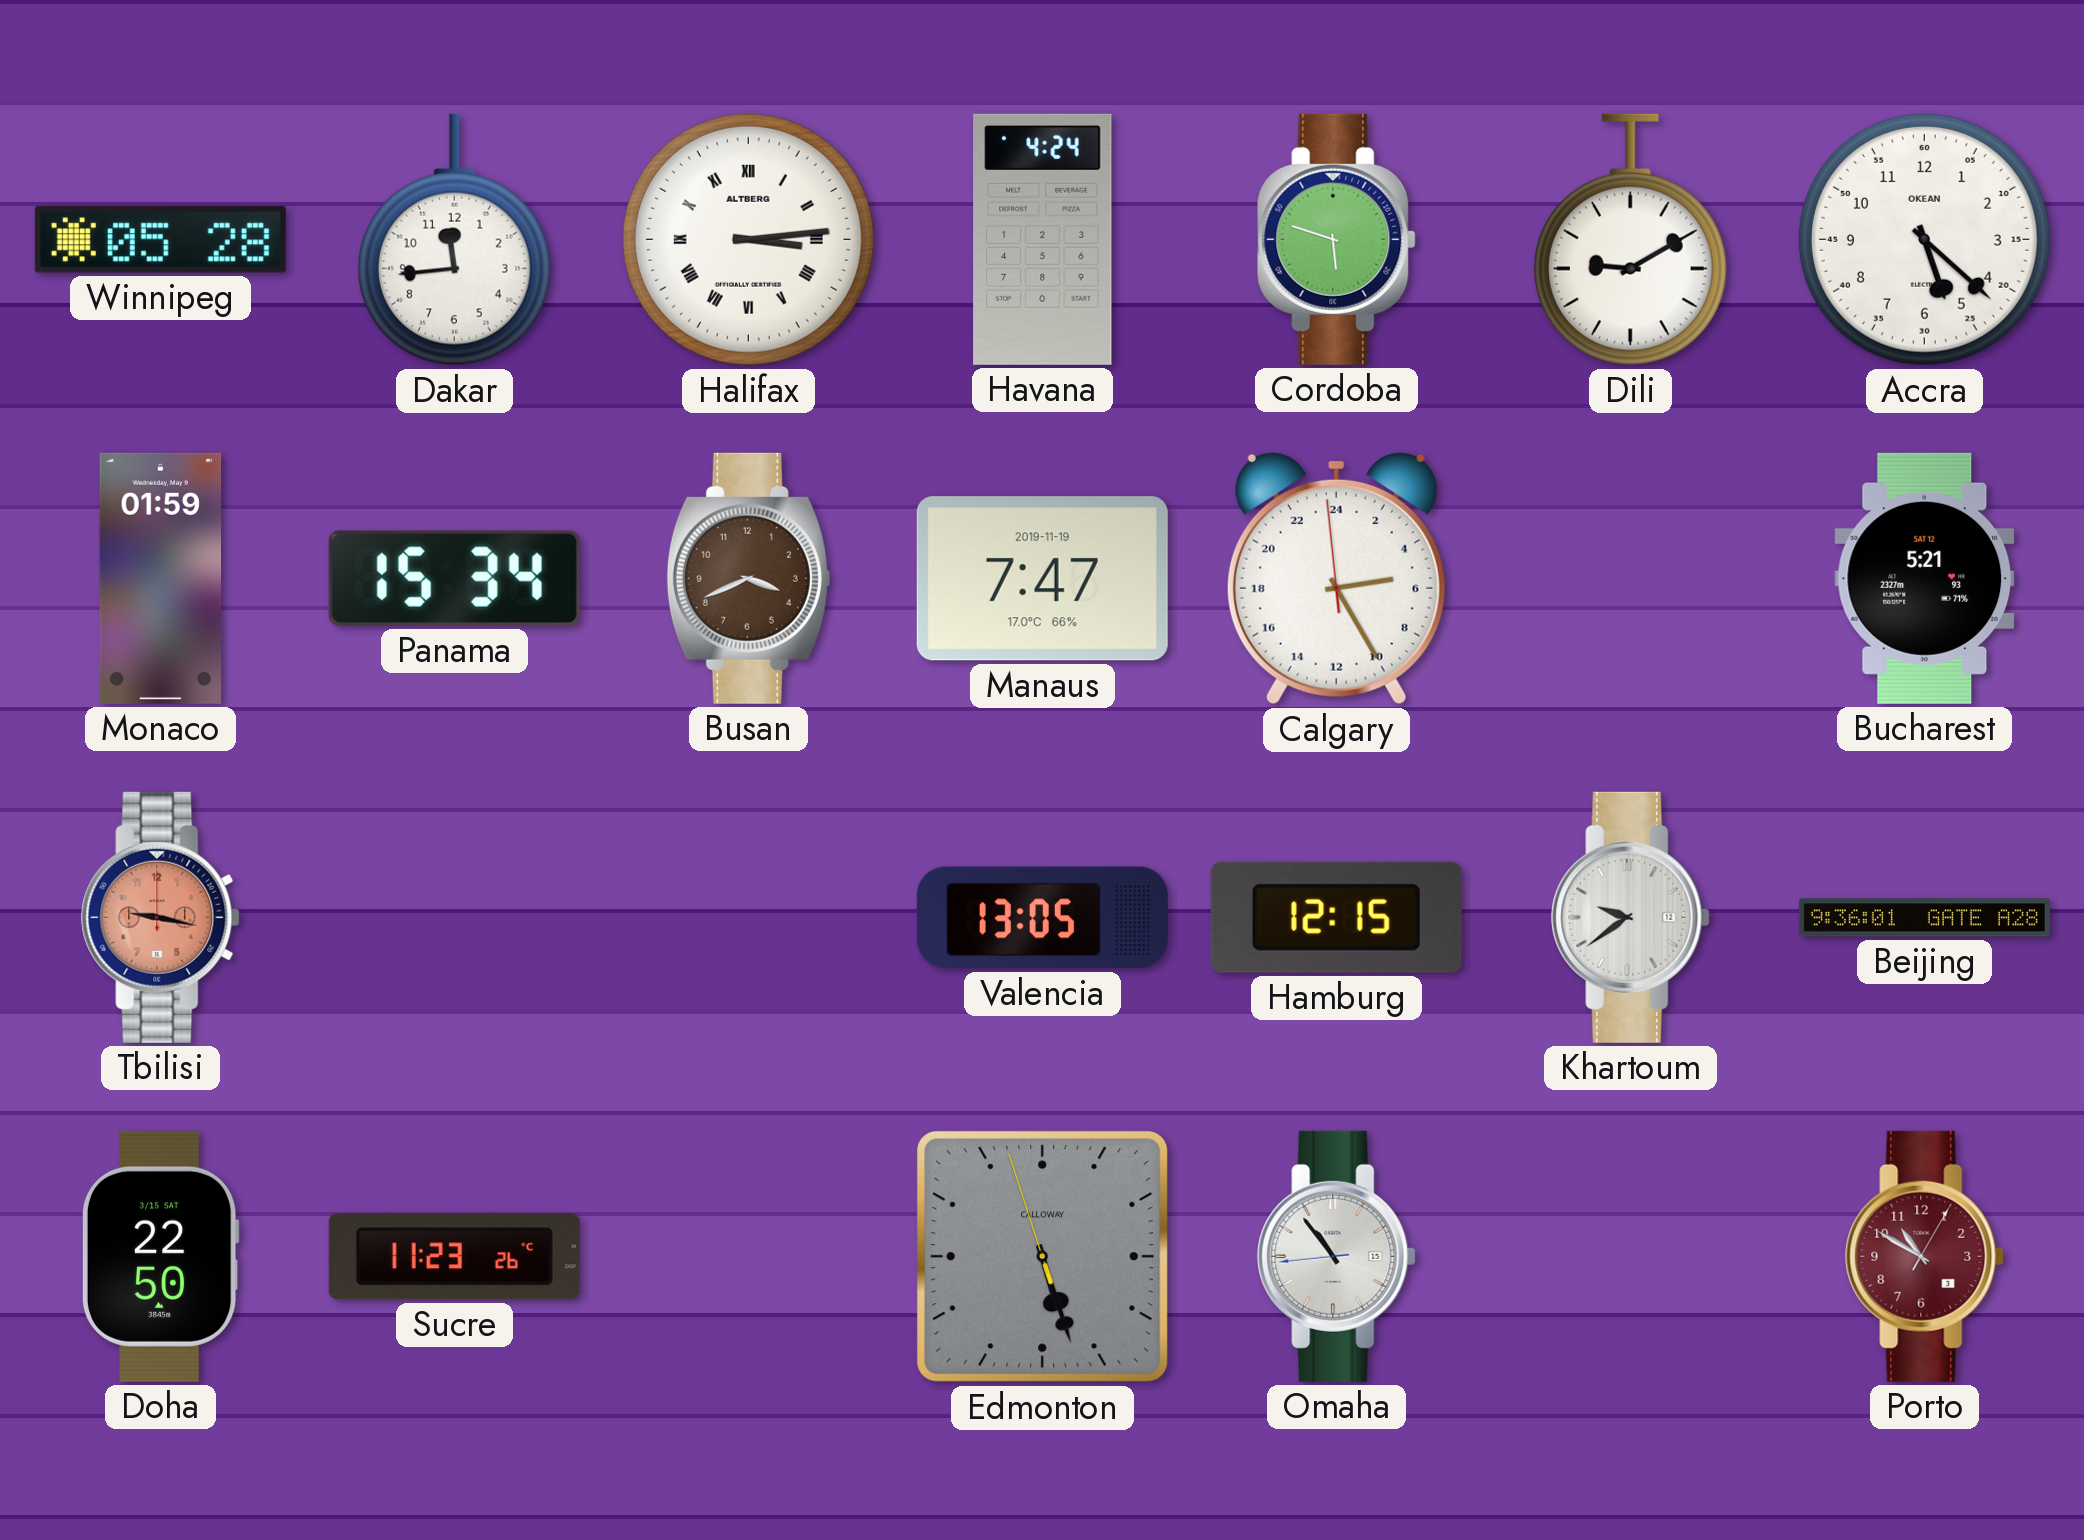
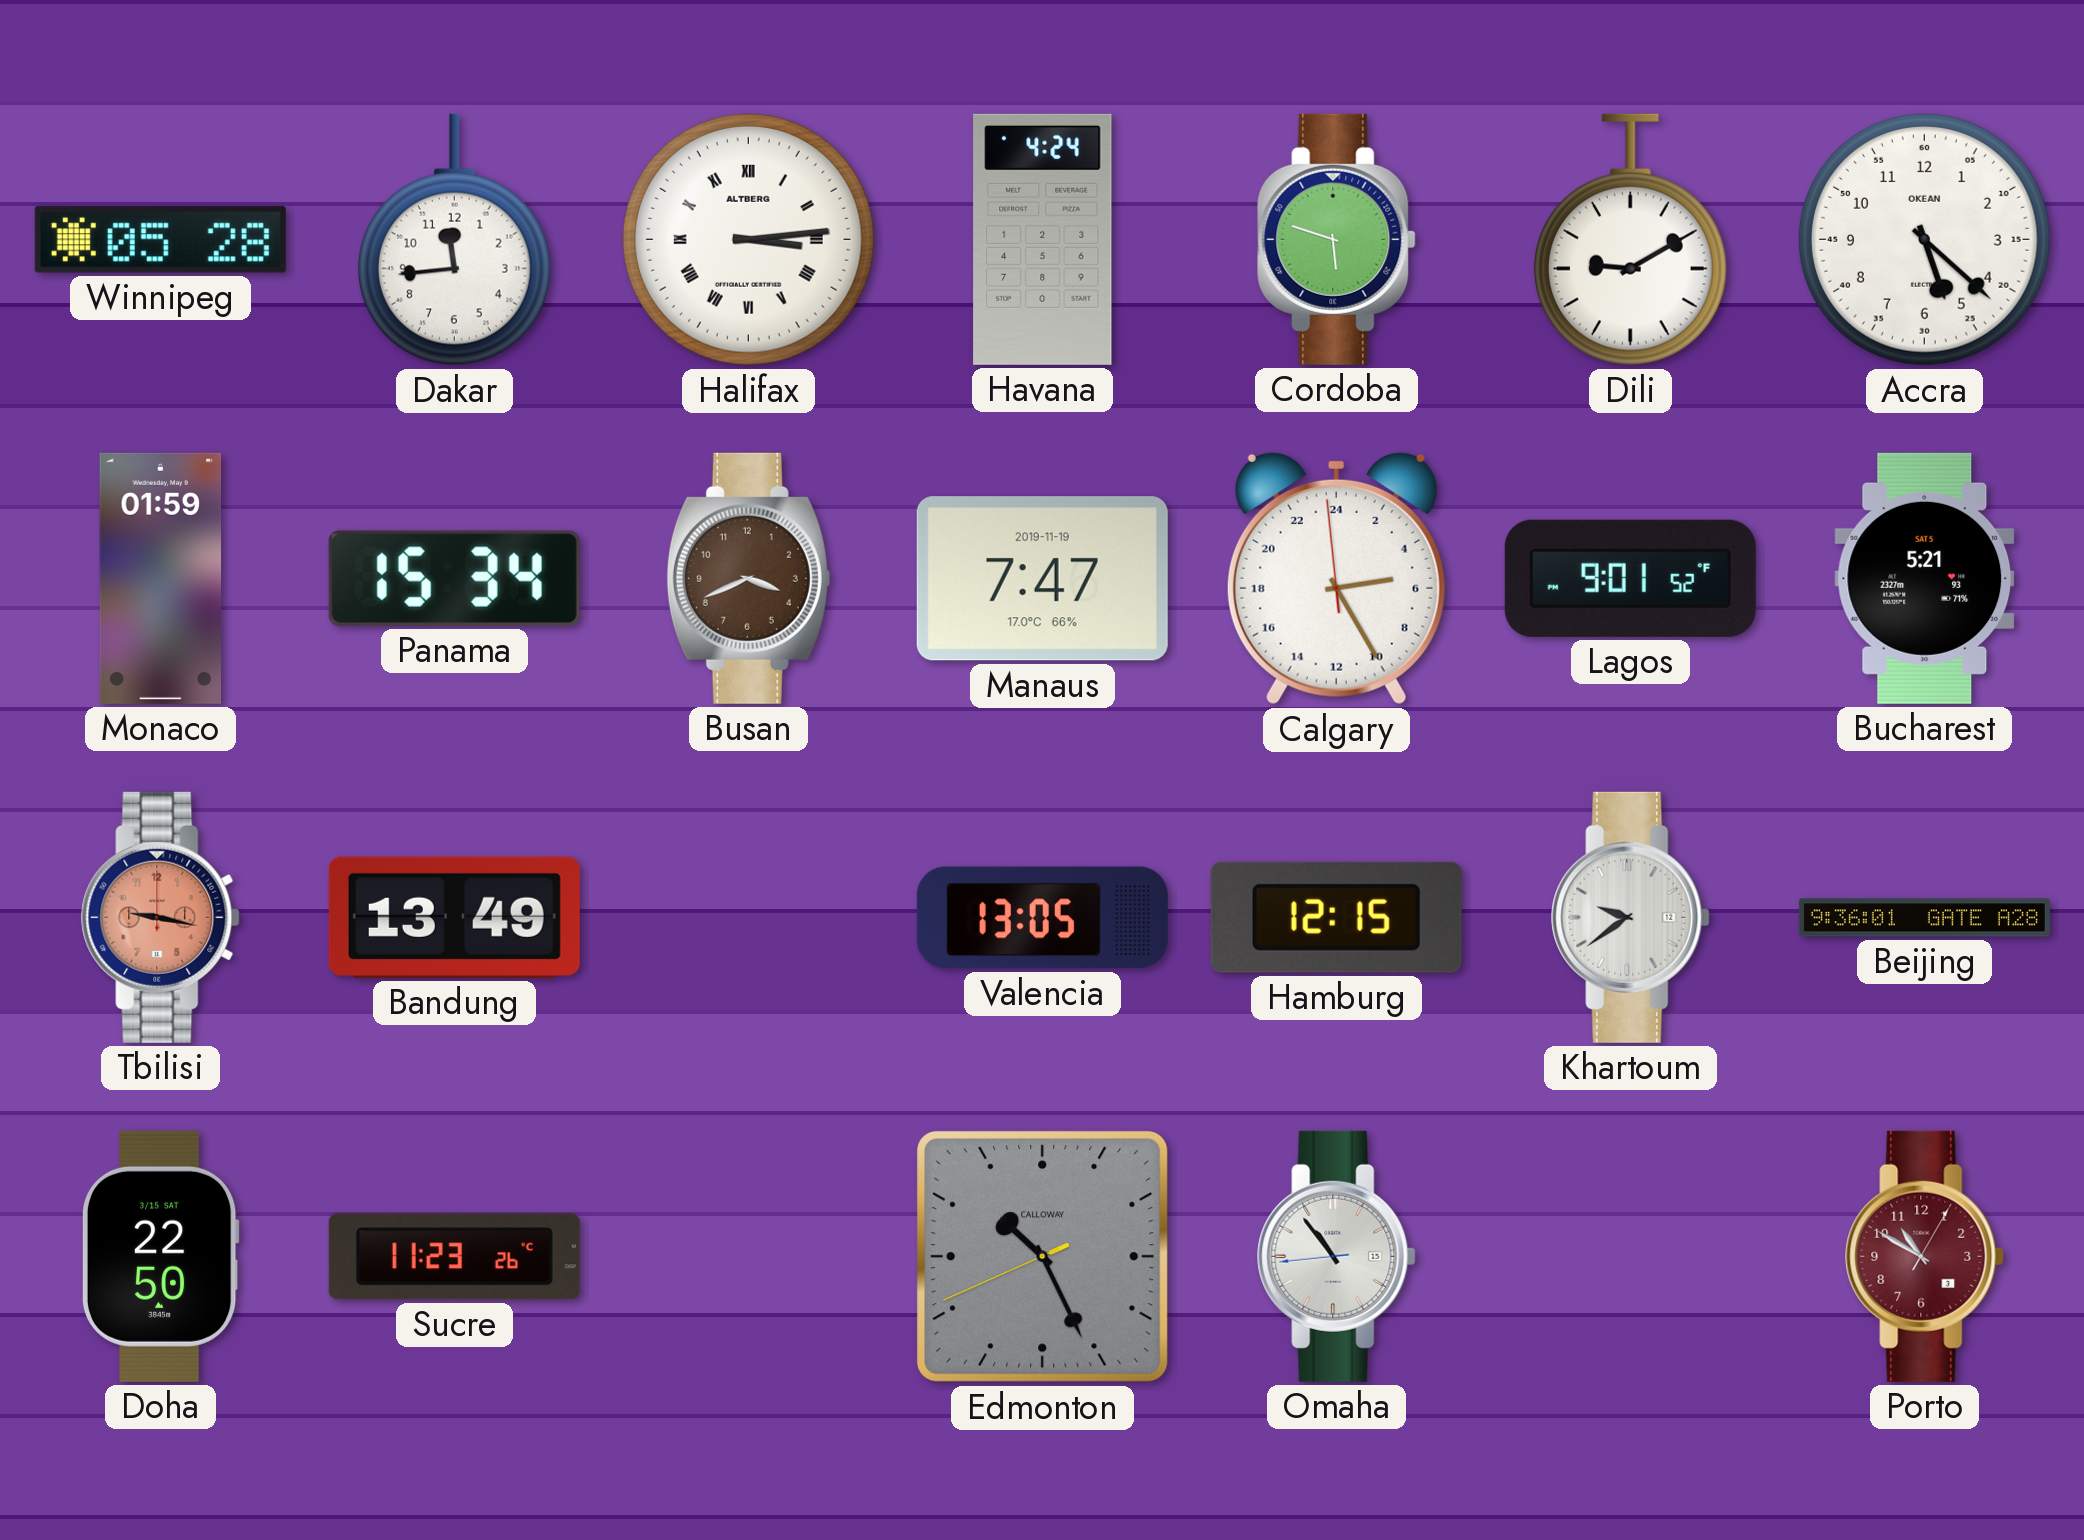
Lagos: none -> 9:01 (1630, 578)
Bucharest date: SAT 12 -> SAT 5 (1925, 578)
Bandung: none -> 13:49 (454, 917)
Edmonton: 5:26 -> 10:25 (1043, 1257)
